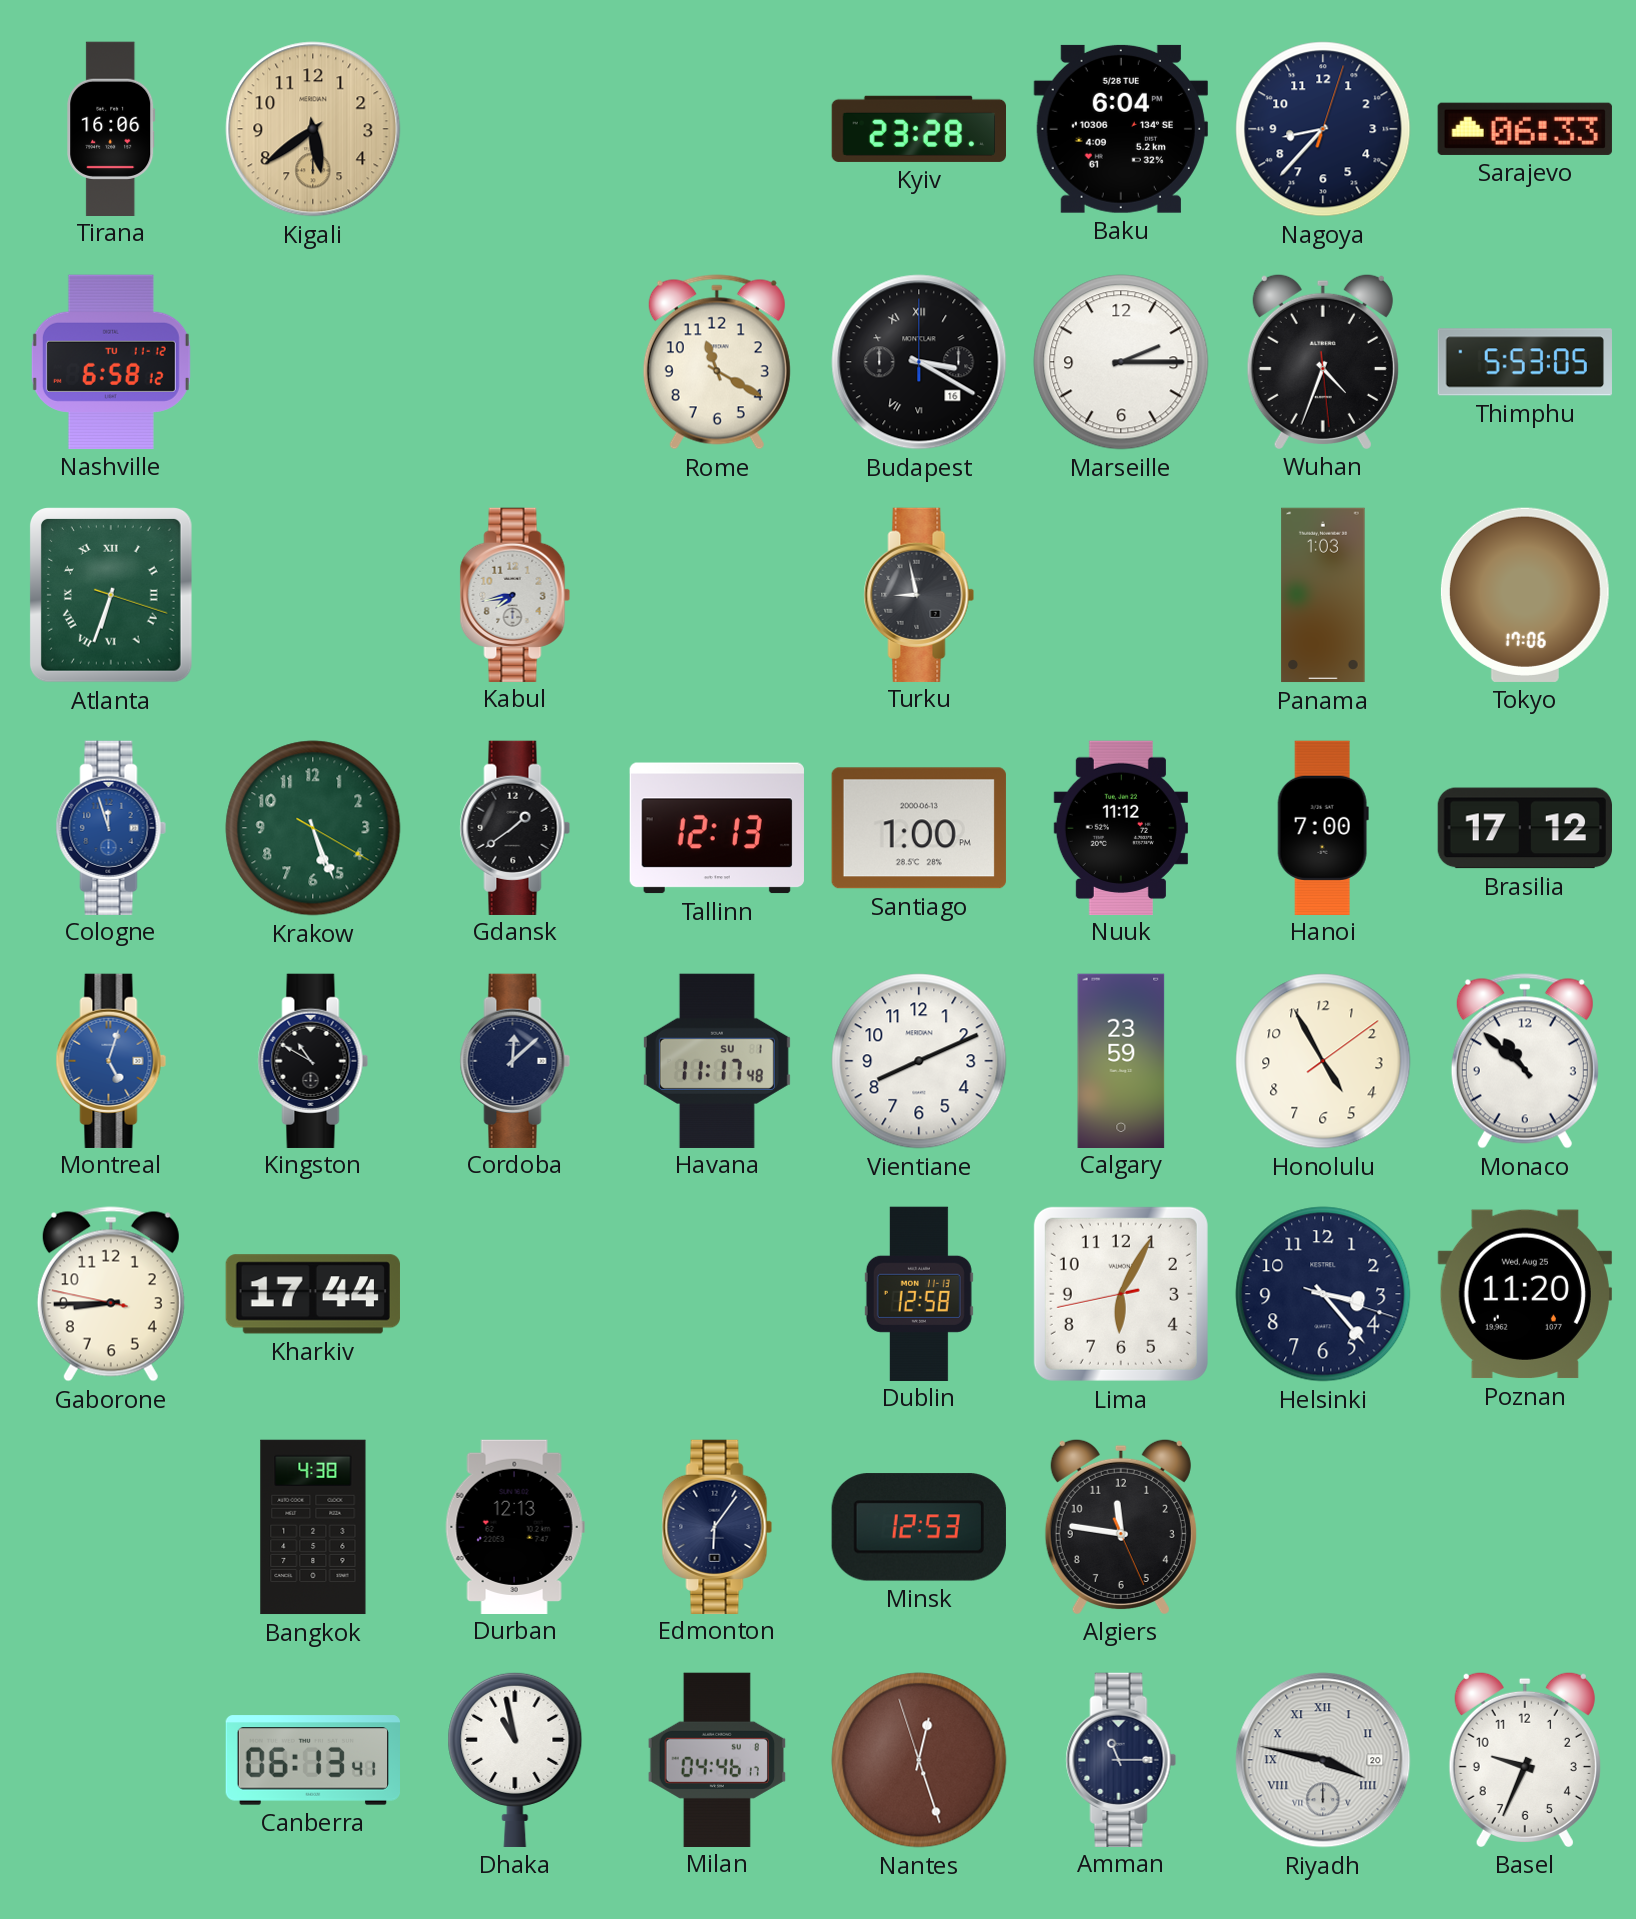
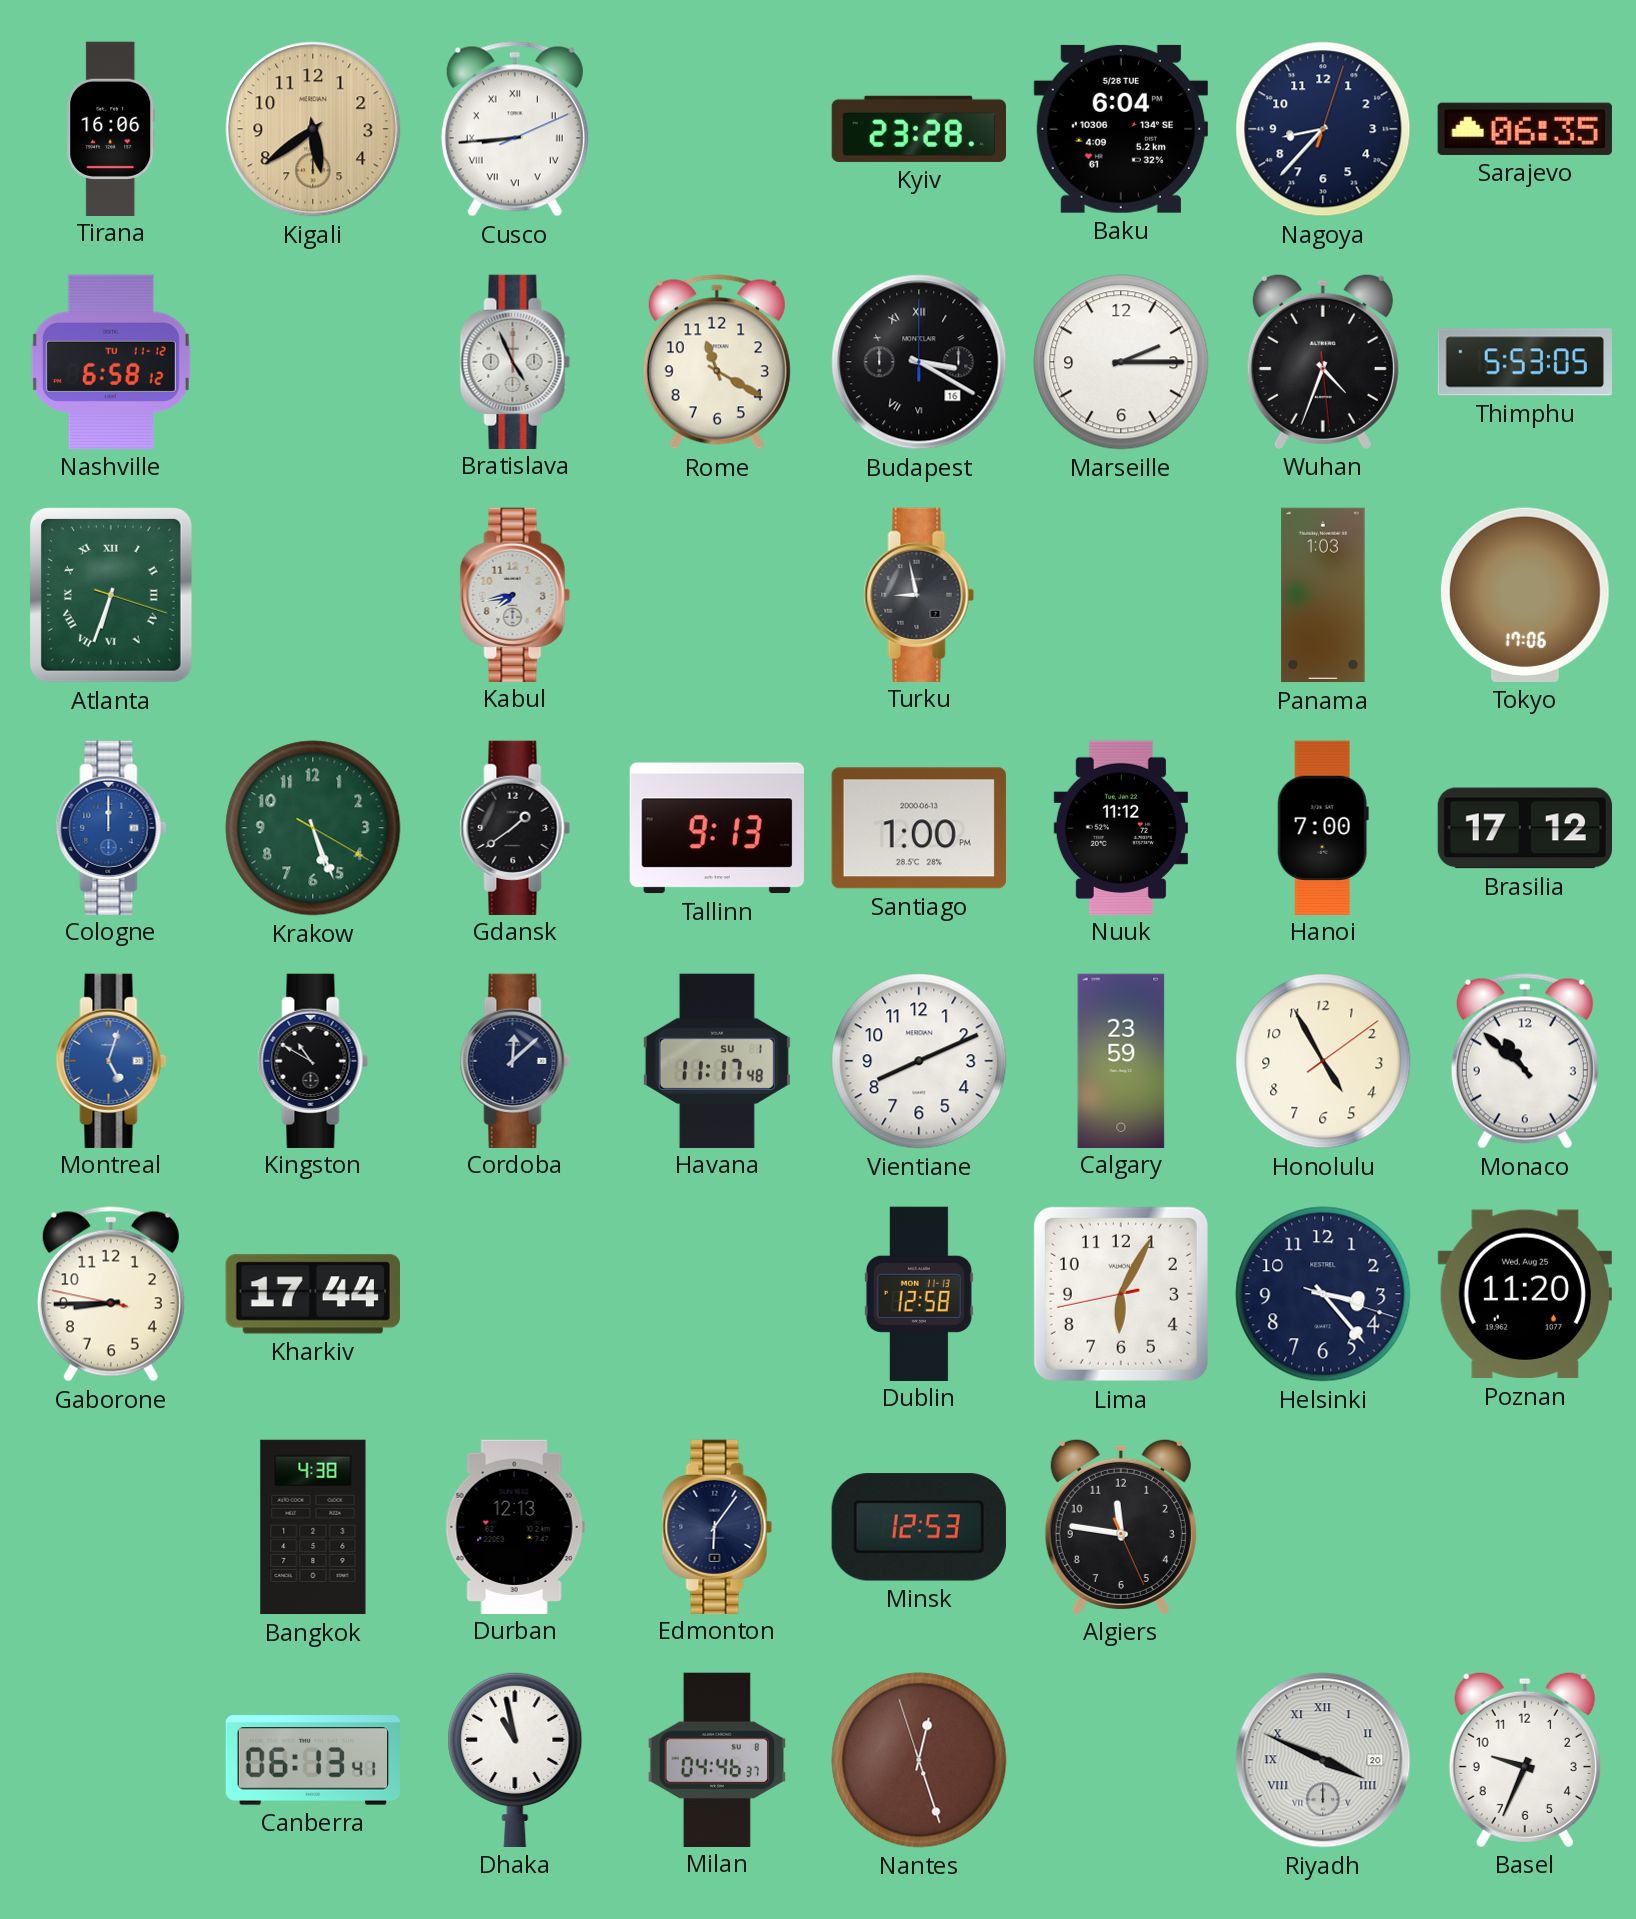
Cusco: none -> 8:44 (515, 129)
Sarajevo: 06:33 -> 06:35 (1525, 129)
Bratislava: none -> 4:56 (515, 361)
Cologne: 11:57 -> 12:00 (111, 827)
Tallinn: 12:13 -> 9:13 (717, 828)
Milan: 04:46:17 -> 04:46:37 (717, 1759)
Amman: 11:15 -> none (1121, 1759)
Riyadh: 3:47 -> 3:49 (1323, 1760)
